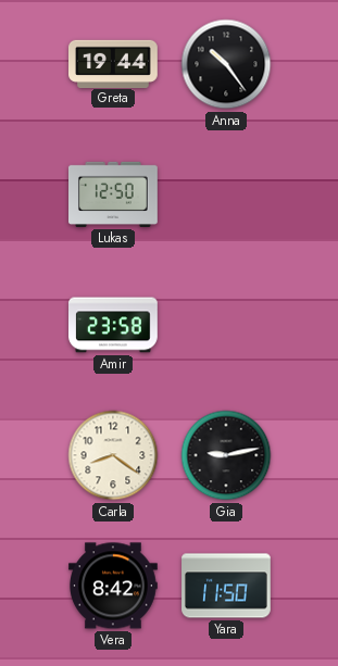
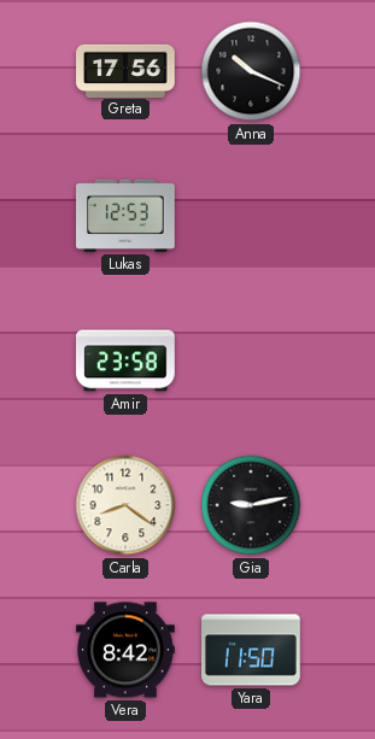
Greta: 19:44 -> 17:56 (127, 70)
Anna: 10:24 -> 10:19 (251, 71)
Lukas: 12:50 -> 12:53 (127, 216)
